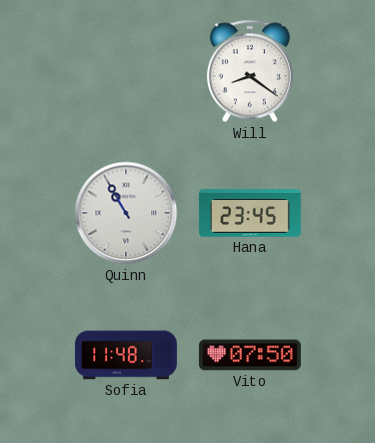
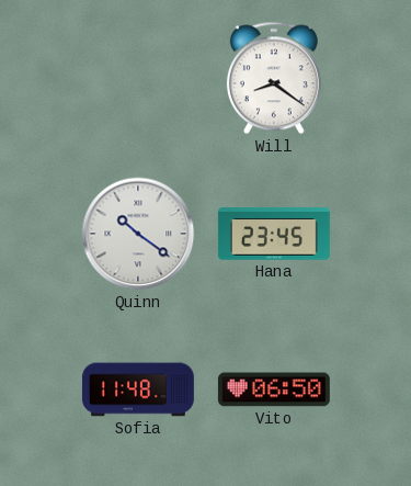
Quinn: 10:55 -> 10:21 (138, 234)
Vito: 07:50 -> 06:50 (274, 389)
